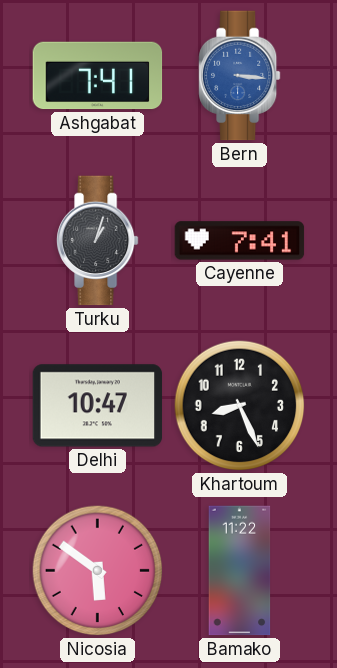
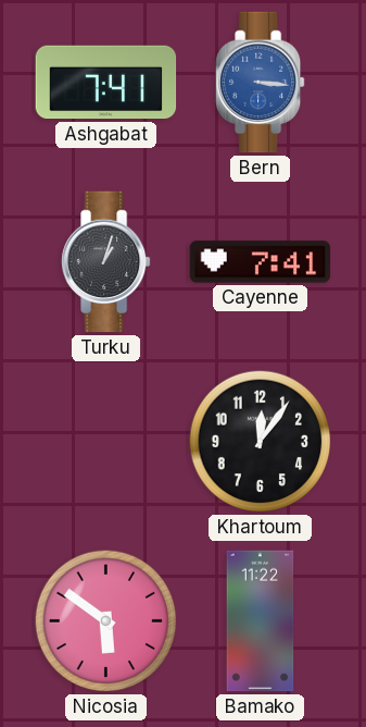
Delhi: 10:47 -> none (98, 406)
Khartoum: 8:26 -> 12:06 (261, 442)
